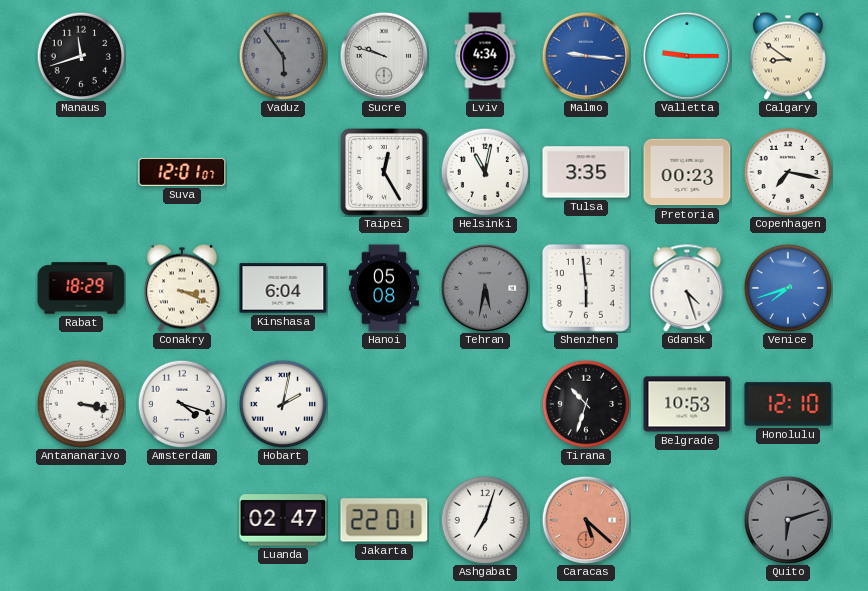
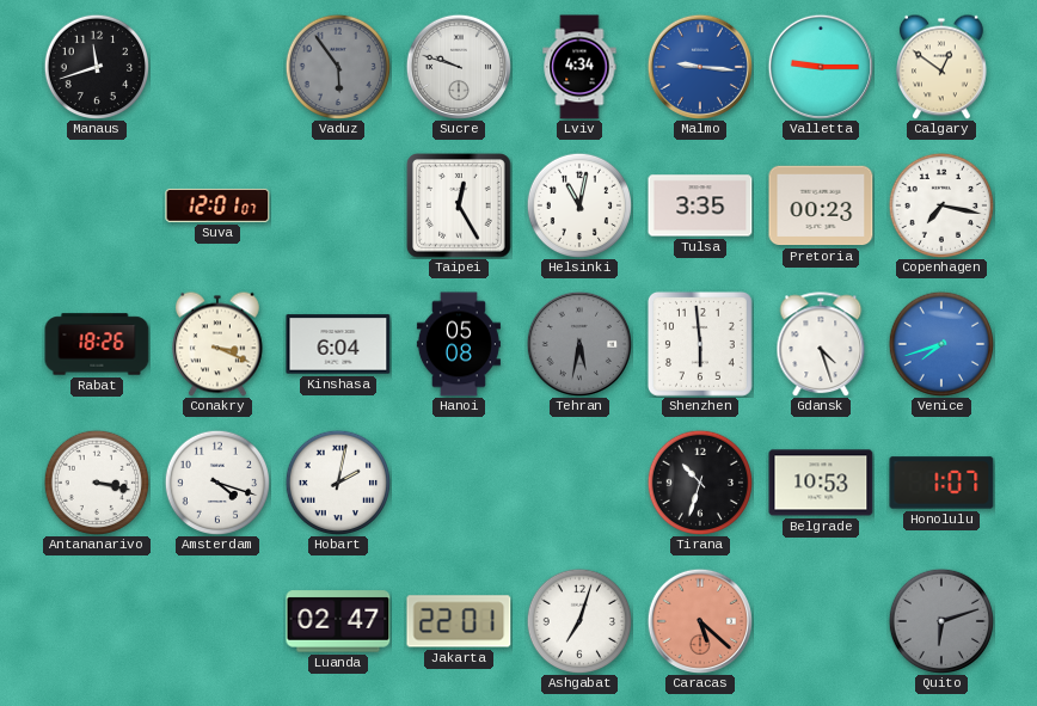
Calgary: 8:51 -> 12:51 (943, 67)
Rabat: 18:29 -> 18:26 (97, 344)
Honolulu: 12:10 -> 1:07 (941, 483)
